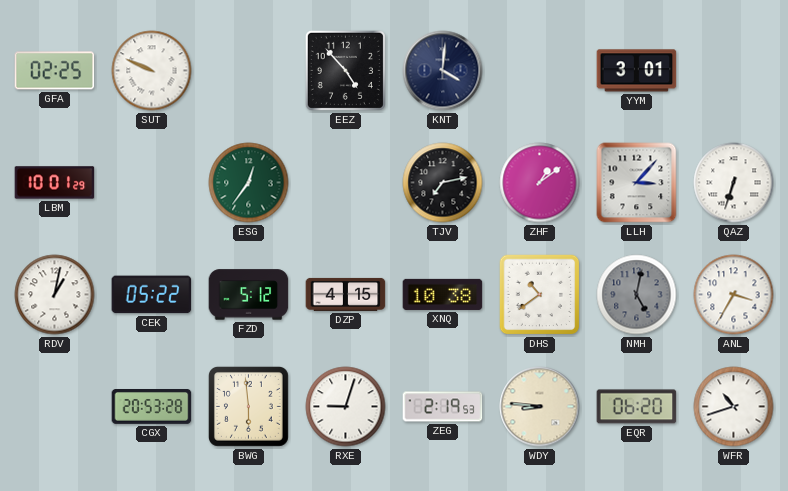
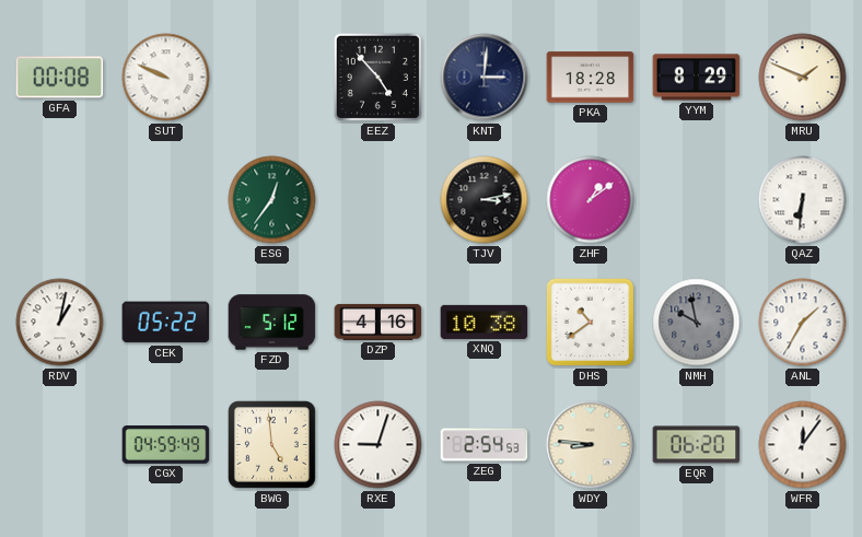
GFA: 02:25 -> 00:08 (60, 78)
KNT: 4:01 -> 3:01 (485, 78)
PKA: none -> 18:28 (591, 78)
YYM: 3:01 -> 8:29 (697, 78)
MRU: none -> 1:49 (803, 78)
LBM: 10:01 -> none (55, 183)
TJV: 7:13 -> 3:13 (485, 200)
LLH: 3:07 -> none (637, 183)
QAZ: 6:33 -> 6:31 (803, 200)
DZP: 4:15 -> 4:16 (378, 322)
NMH: 5:02 -> 9:58 (697, 323)
ANL: 3:35 -> 1:35 (803, 323)
CGX: 20:53 -> 04:59 (166, 445)
BWG: 5:59 -> 4:59 (271, 444)
ZEG: 2:19 -> 2:54 (485, 445)
WFR: 10:42 -> 12:06 (803, 445)
